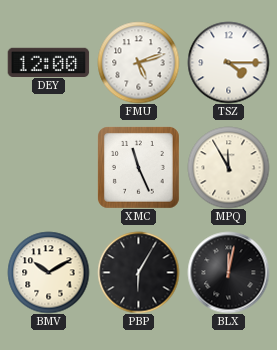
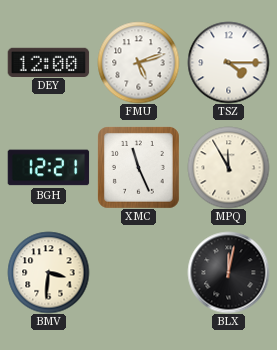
BGH: none -> 12:21 (48, 168)
BMV: 10:10 -> 3:31 (48, 272)
PBP: 6:05 -> none (138, 272)
